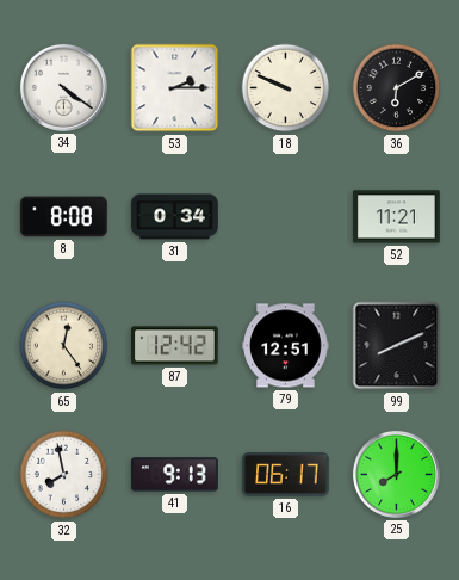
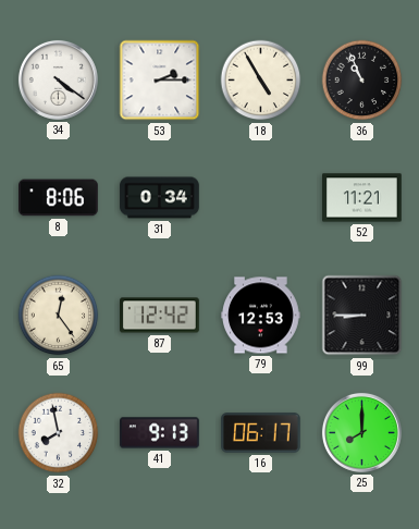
18: 9:49 -> 4:55 (261, 81)
36: 6:10 -> 10:56 (362, 81)
8: 8:08 -> 8:06 (59, 198)
79: 12:51 -> 12:53 (261, 316)
99: 8:11 -> 8:45 (362, 316)
